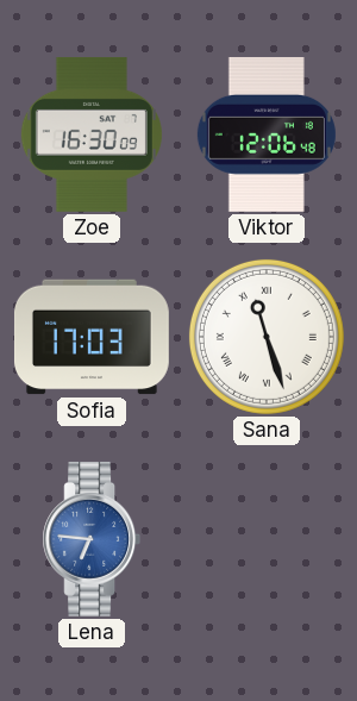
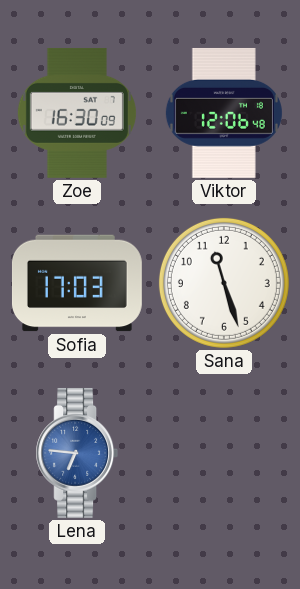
Sana numerals: Roman -> Arabic (224, 283)
